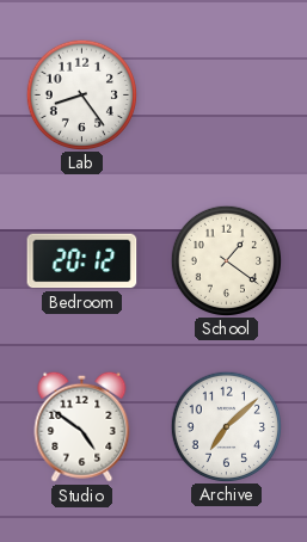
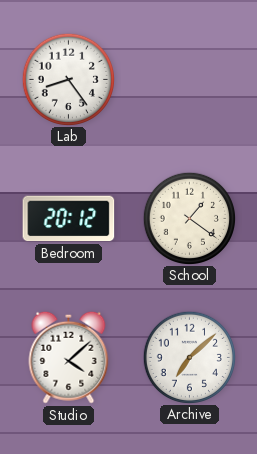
Studio: 4:51 -> 4:08 (69, 357)
